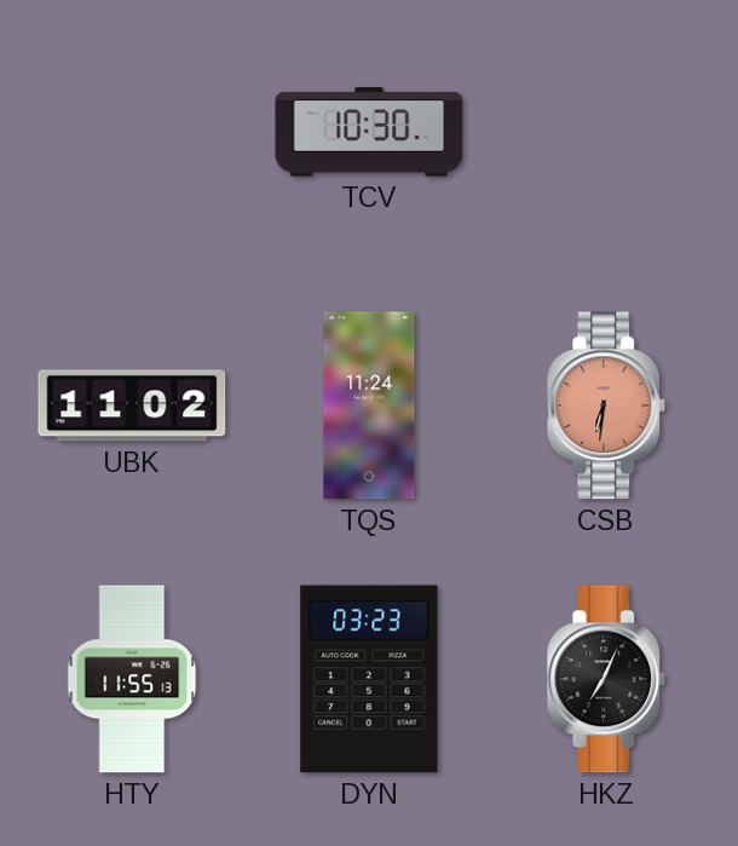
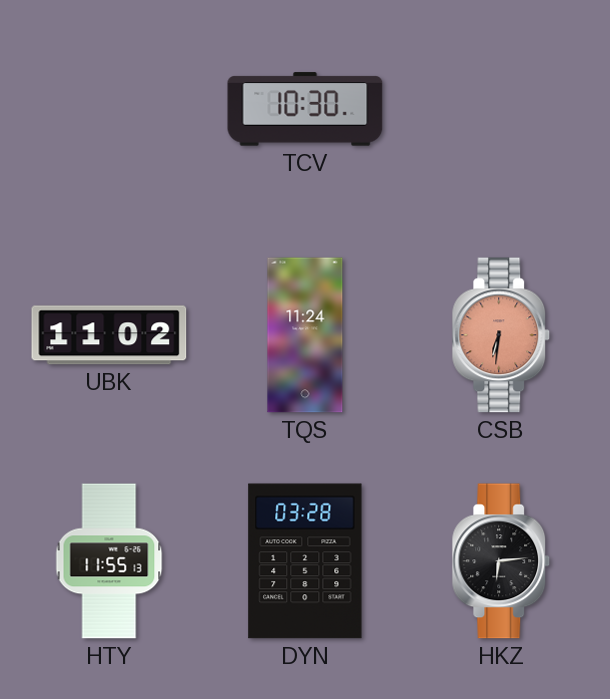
DYN: 03:23 -> 03:28 (305, 561)
HKZ: 7:04 -> 6:14 (501, 561)
